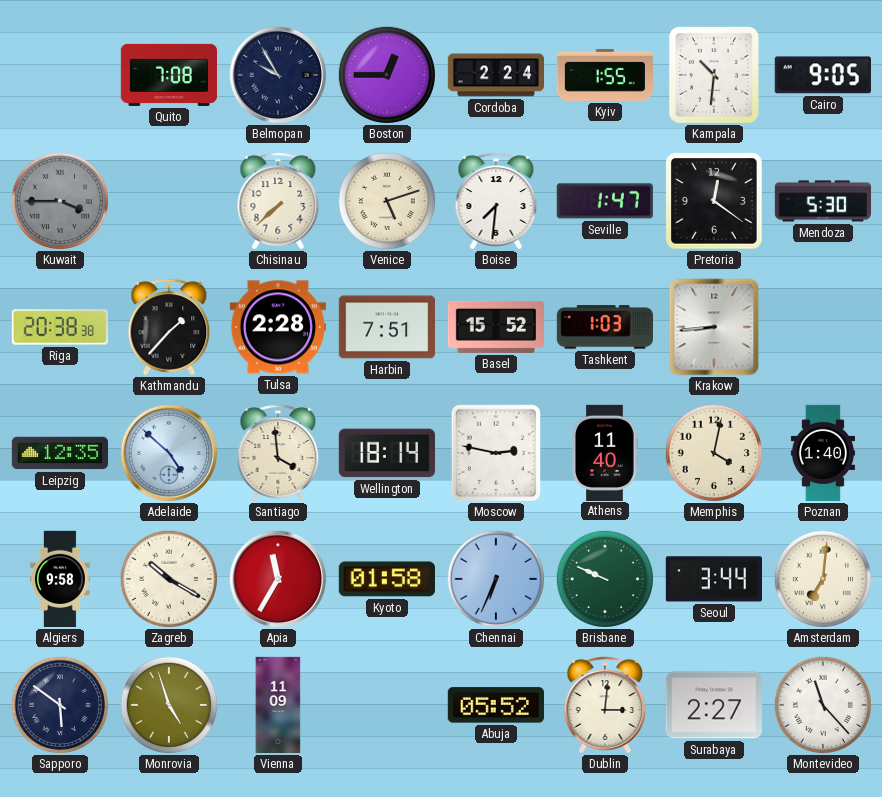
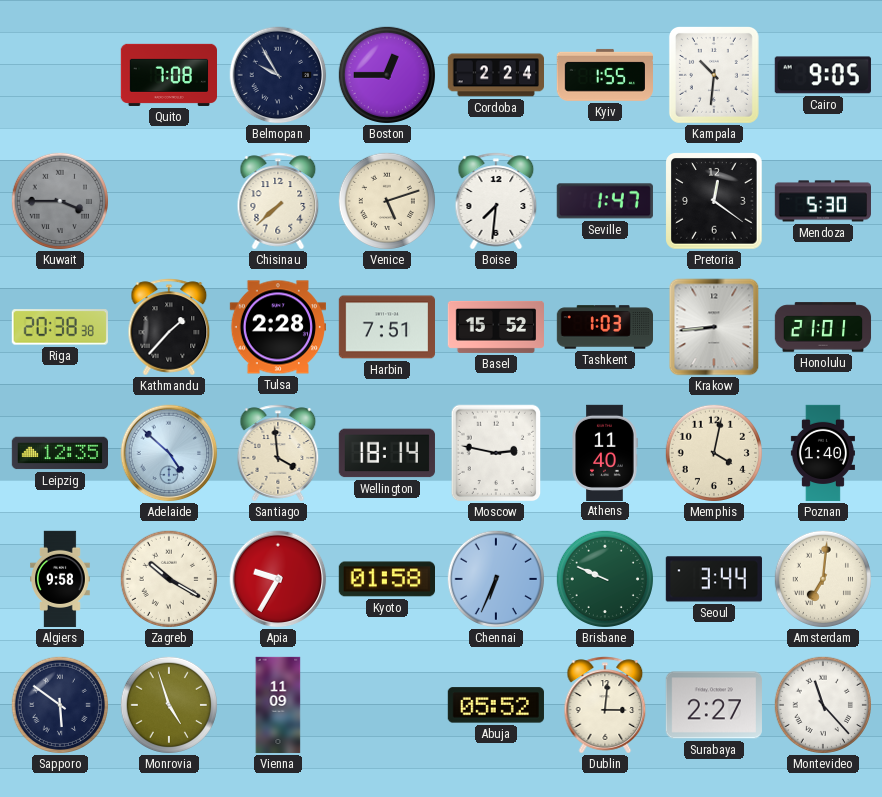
Honolulu: none -> 21:01 (823, 327)
Apia: 11:35 -> 9:35 (278, 579)
